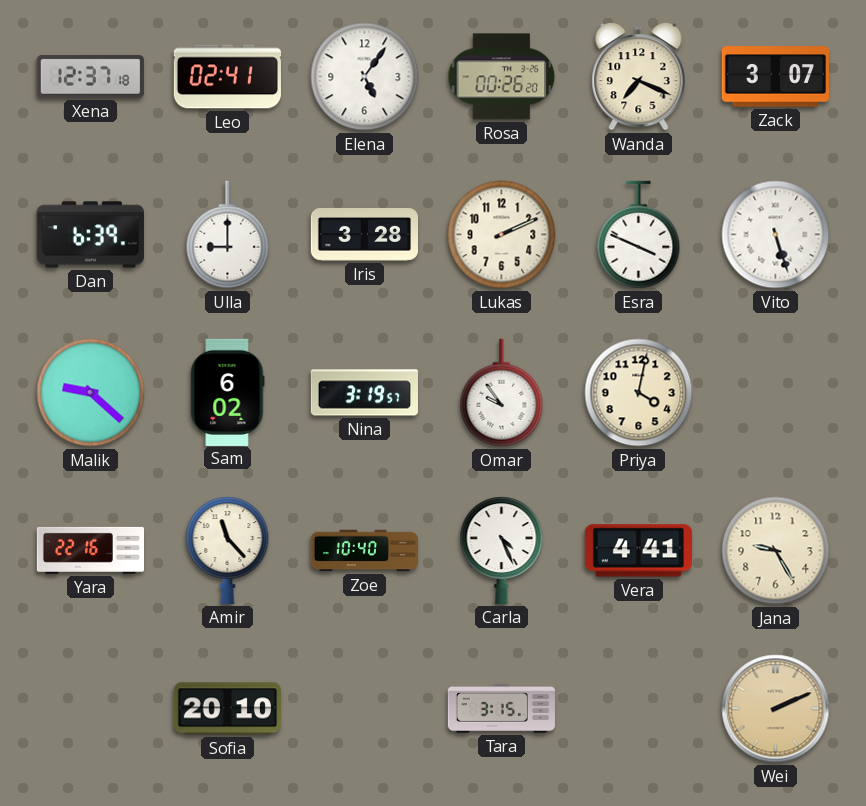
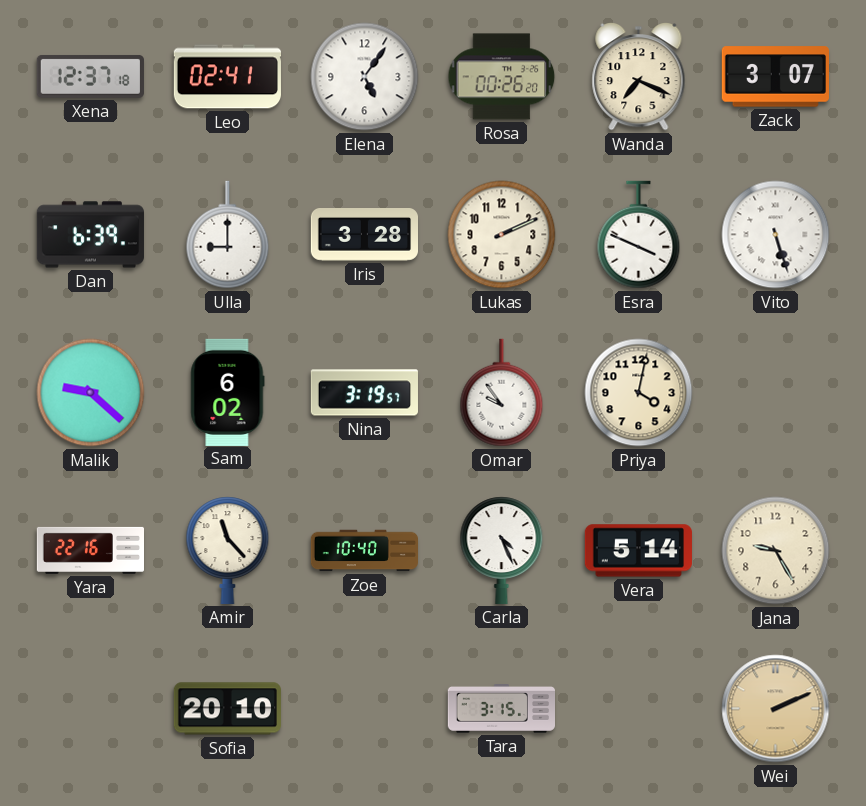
Vera: 4:41 -> 5:14 (638, 551)
